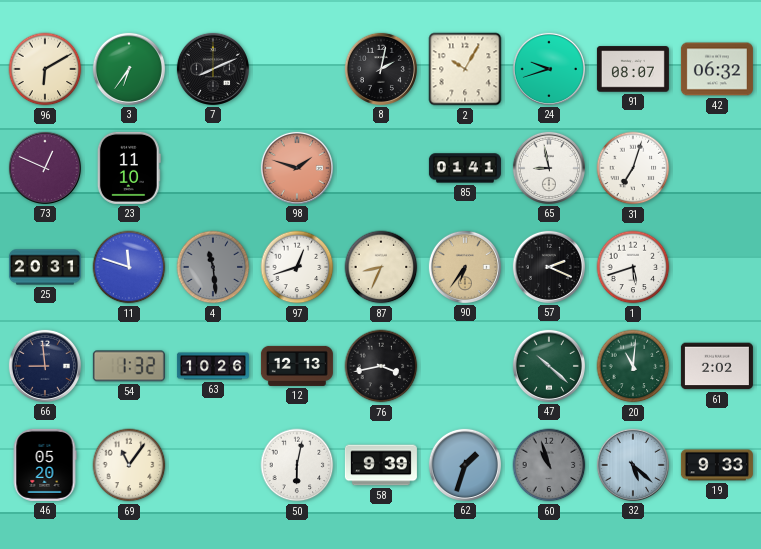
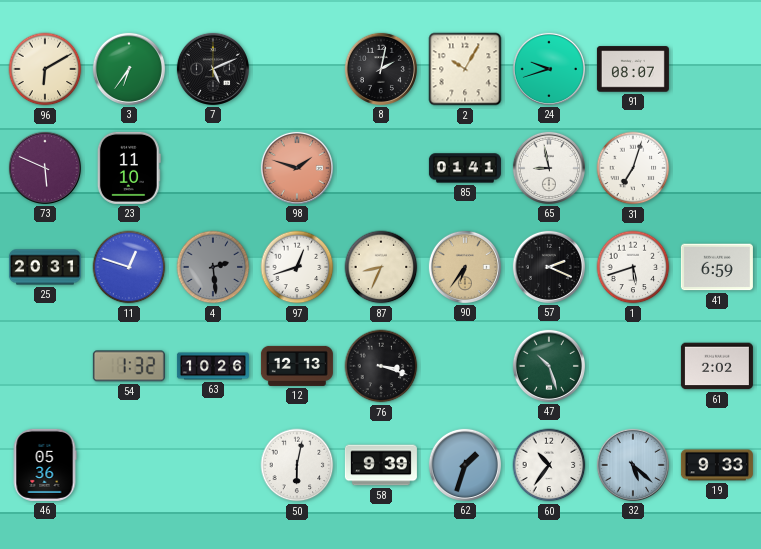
7: 8:11 -> 5:11 (213, 69)
42: 06:32 -> none (717, 69)
73: 12:49 -> 5:49 (45, 168)
11: 11:48 -> 12:48 (129, 267)
4: 11:29 -> 2:29 (213, 267)
41: none -> 6:59 (717, 267)
66: 8:59 -> none (45, 366)
76: 3:43 -> 3:18 (381, 366)
47: 10:22 -> 10:27 (549, 366)
20: 11:01 -> none (633, 366)
46: 05:20 -> 05:36 (45, 465)
69: 11:06 -> none (129, 465)
60: 10:57 -> 10:36 (549, 465)
60 dial: grey -> white (549, 465)
